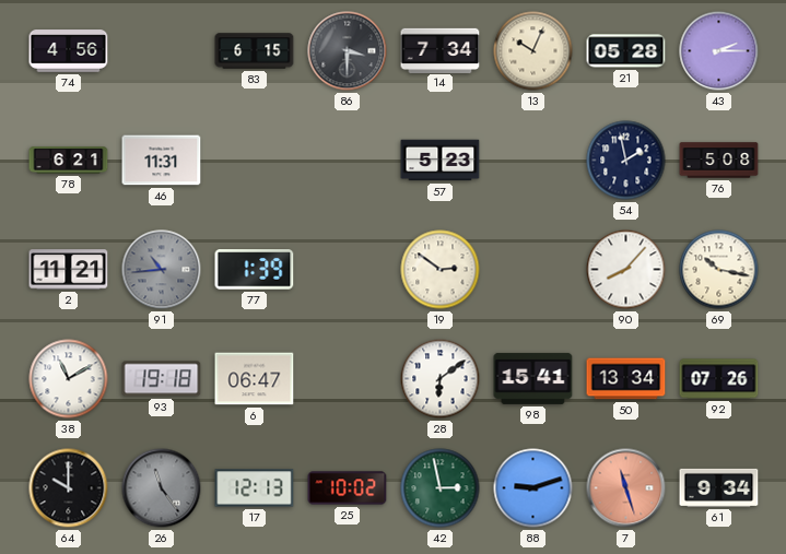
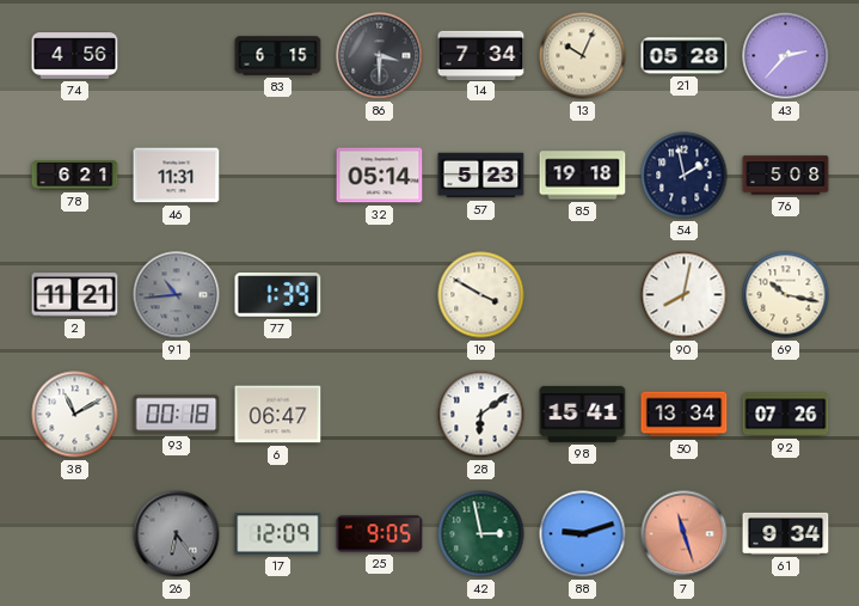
43: 2:15 -> 2:37 (786, 56)
32: none -> 05:14 (380, 176)
85: none -> 19:18 (583, 176)
19: 2:51 -> 3:50 (481, 295)
90: 8:07 -> 8:02 (685, 295)
93: 19:18 -> 00:18 (177, 415)
64: 10:00 -> none (69, 488)
26: 11:24 -> 6:24 (177, 534)
17: 12:13 -> 12:09 (278, 534)
25: 10:02 -> 9:05 (380, 534)
